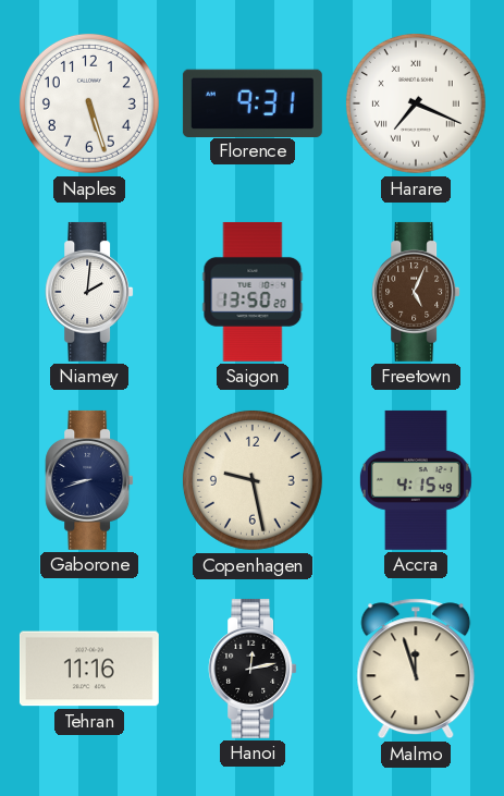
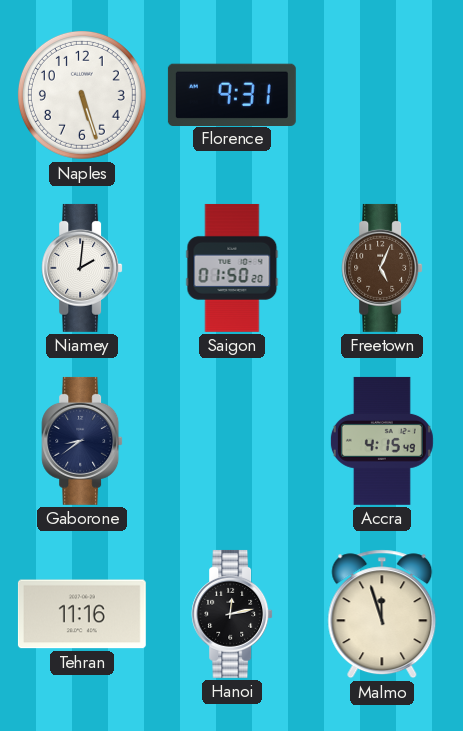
Harare: 7:19 -> none (416, 103)
Saigon: 13:50 -> 01:50 (232, 268)
Gaborone: 8:42 -> 8:39 (82, 441)
Copenhagen: 9:28 -> none (253, 480)
